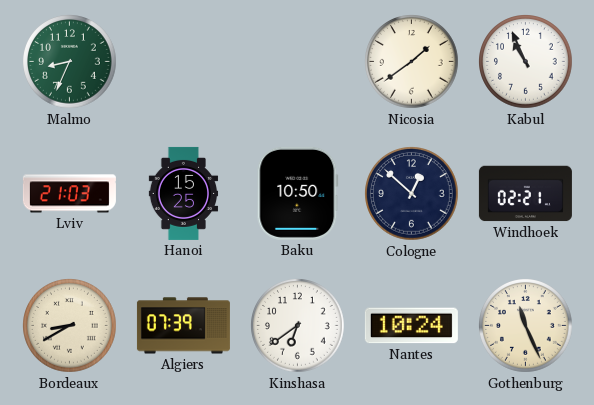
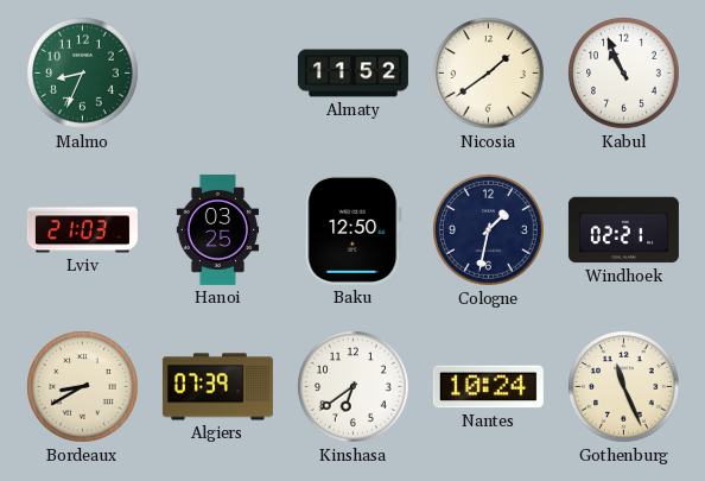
Almaty: none -> 11:52 (352, 74)
Hanoi: 15:25 -> 03:25 (218, 229)
Baku: 10:50 -> 12:50 (354, 229)
Cologne: 12:52 -> 1:32 (489, 230)
